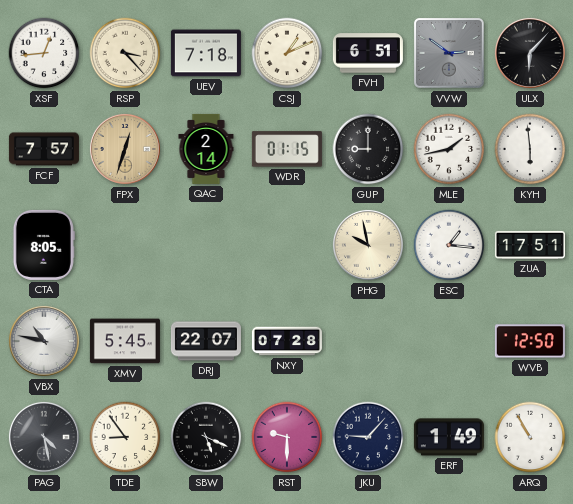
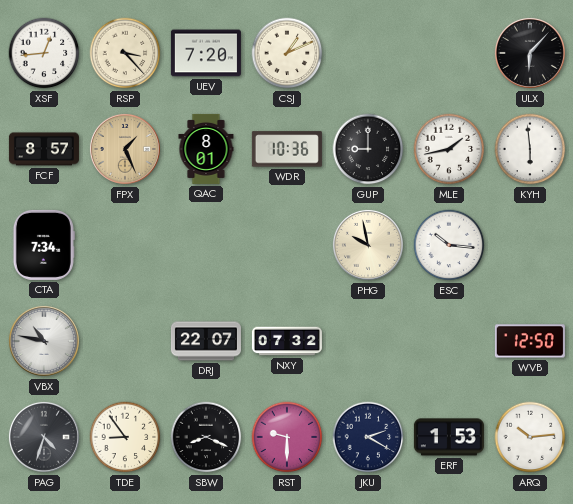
UEV: 7:18 -> 7:20 (206, 53)
FVH: 6:51 -> none (368, 53)
VVW: 2:51 -> none (449, 53)
FCF: 7:57 -> 8:57 (44, 149)
FPX: 12:33 -> 1:26 (125, 149)
QAC: 2:14 -> 8:01 (206, 149)
WDR: 01:15 -> 10:36 (287, 149)
CTA: 8:05 -> 7:34 (43, 245)
ESC: 1:16 -> 10:16 (449, 245)
ZUA: 17:51 -> none (530, 245)
XMV: 5:45 -> none (125, 341)
NXY: 07:28 -> 07:32 (287, 341)
PAG: 4:28 -> 4:33 (44, 437)
SBW: 5:19 -> 8:19 (206, 437)
JKU: 9:07 -> 2:20 (368, 437)
ERF: 1:49 -> 1:53 (449, 437)
ARQ: 10:55 -> 10:14 (530, 437)
